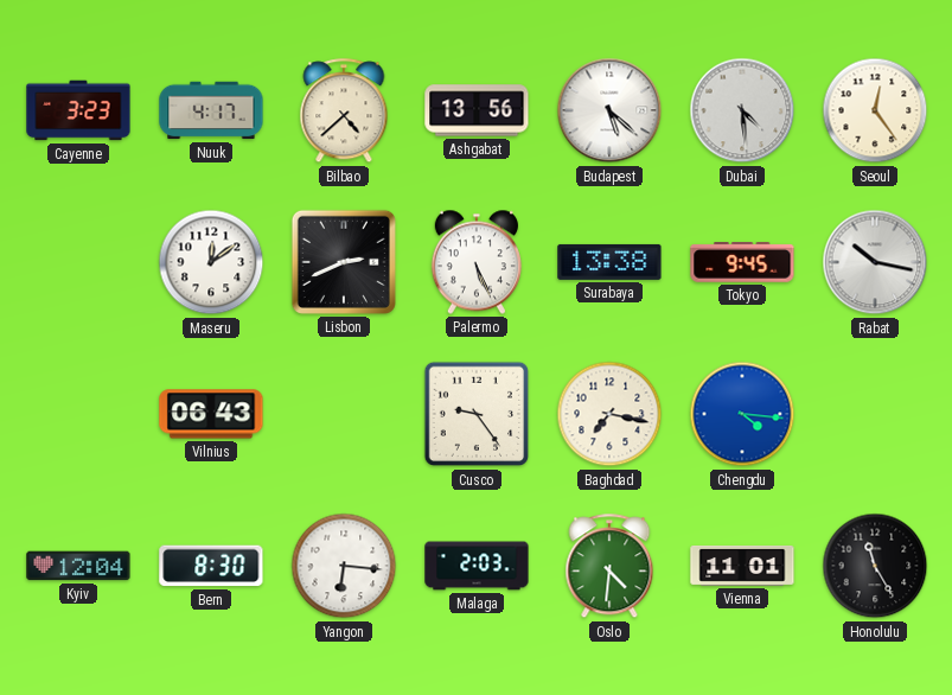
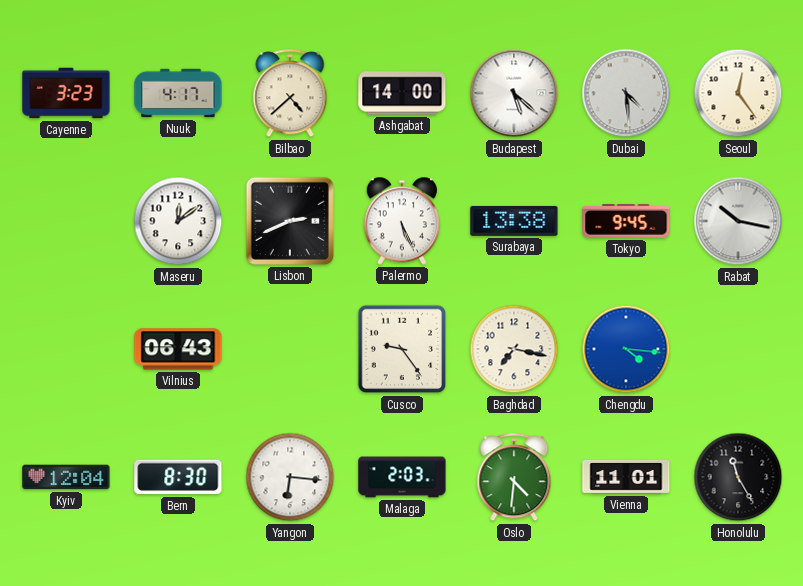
Ashgabat: 13:56 -> 14:00 (402, 93)
